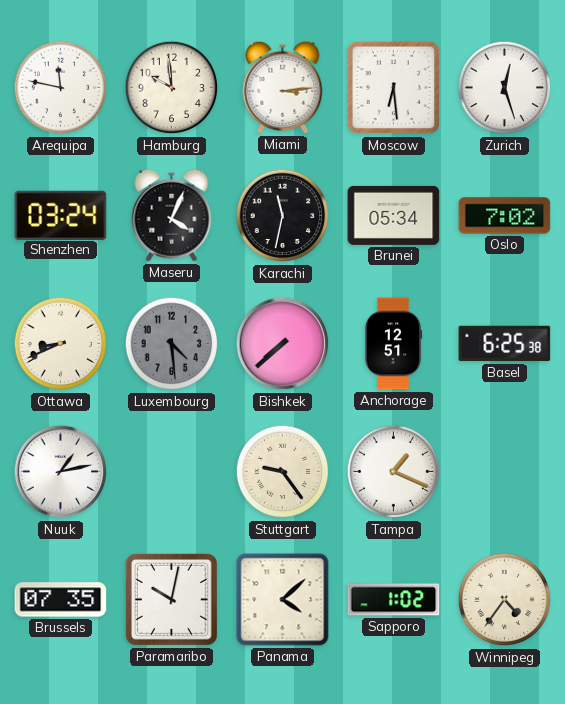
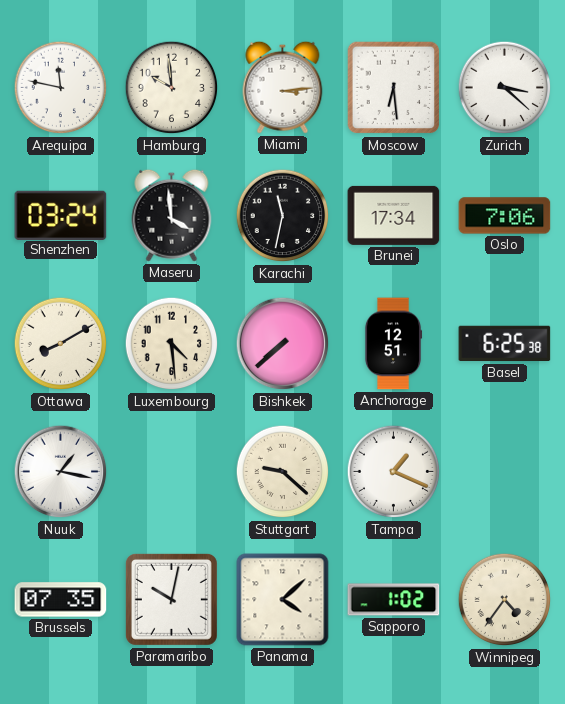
Zurich: 12:27 -> 3:22 (505, 88)
Maseru: 4:04 -> 3:59 (172, 215)
Brunei: 05:34 -> 17:34 (394, 215)
Oslo: 7:02 -> 7:06 (505, 216)
Ottawa: 8:41 -> 8:10 (61, 344)
Luxembourg dial: grey -> cream (172, 344)
Nuuk: 1:13 -> 1:17 (61, 472)
Stuttgart: 9:24 -> 9:22 (283, 472)
